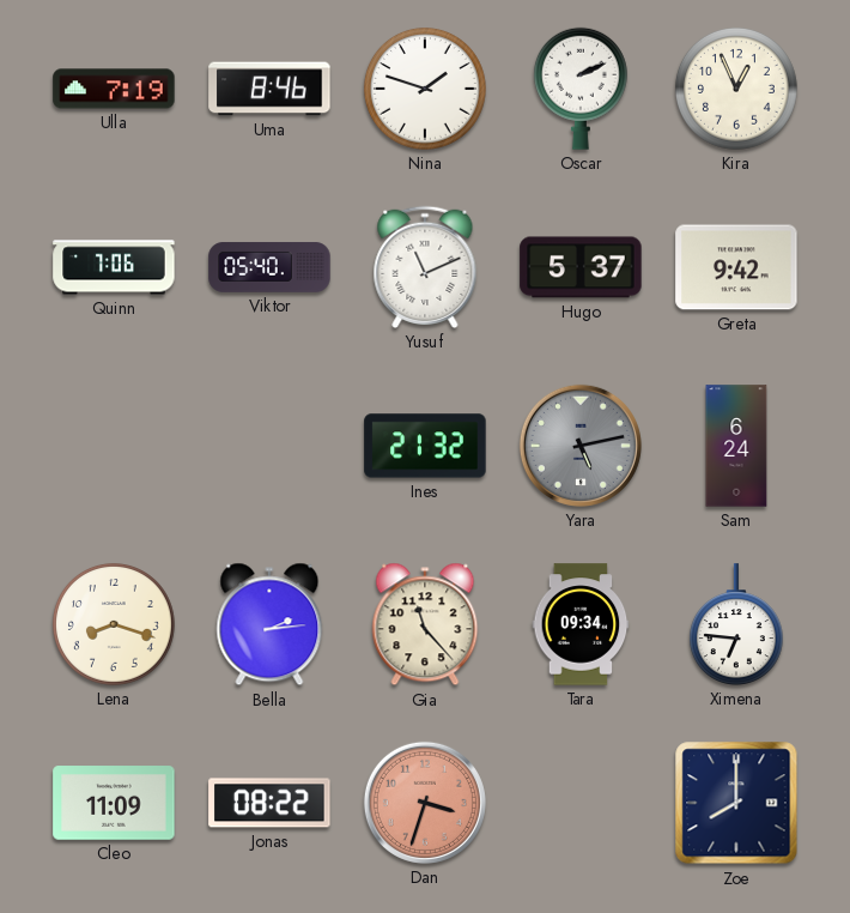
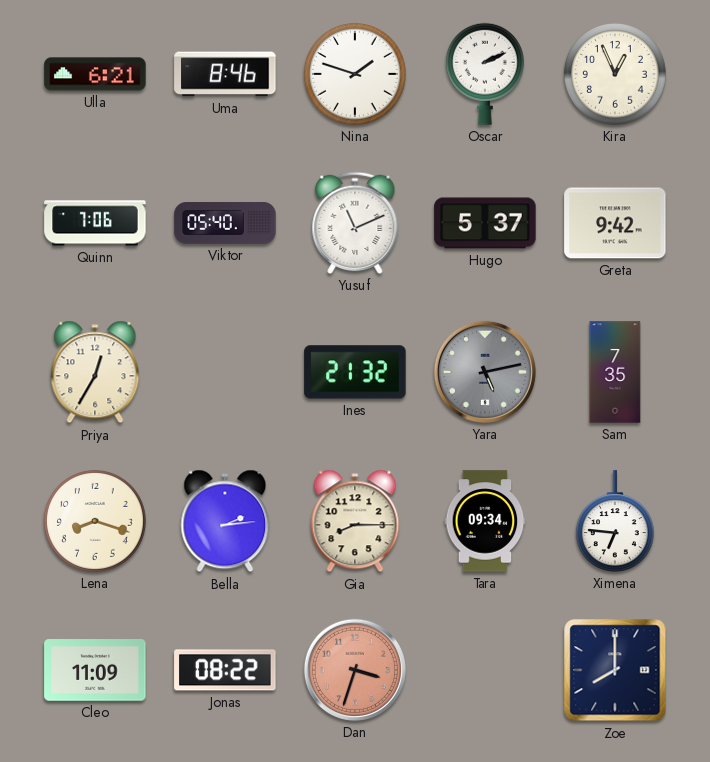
Ulla: 7:19 -> 6:21 (95, 74)
Priya: none -> 12:35 (95, 372)
Sam: 6:24 -> 7:35 (615, 372)
Gia: 11:23 -> 8:15 (355, 521)
